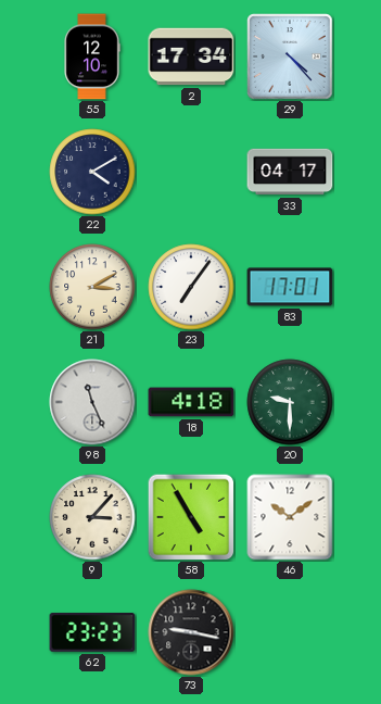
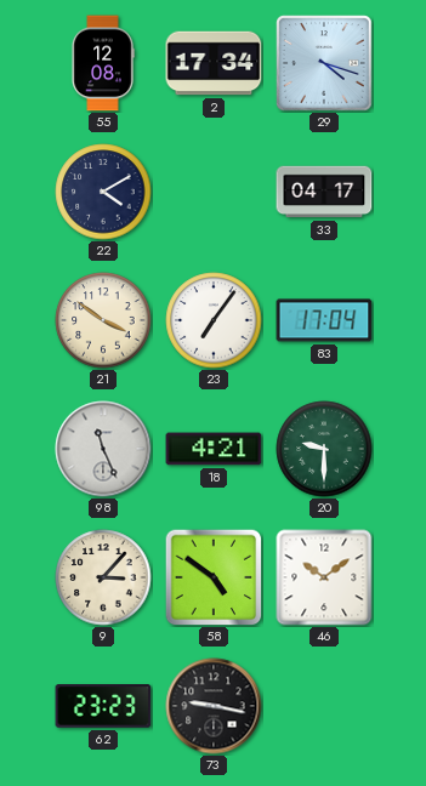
55: 12:10 -> 12:08 (103, 63)
29: 4:23 -> 4:18 (324, 63)
21: 3:10 -> 3:51 (103, 320)
83: 17:01 -> 17:04 (324, 320)
18: 4:18 -> 4:21 (214, 449)
58: 4:55 -> 4:51 (214, 577)
